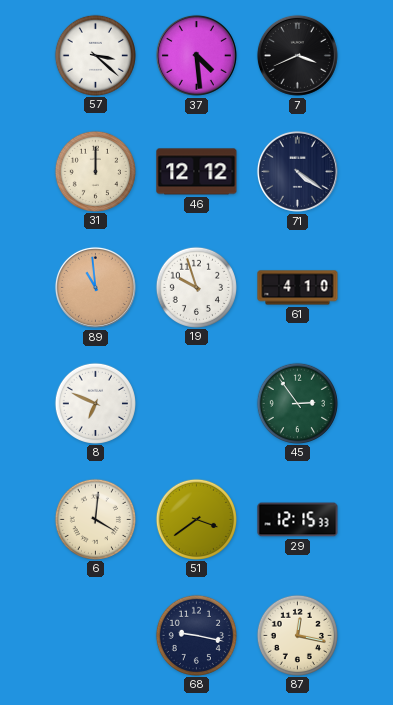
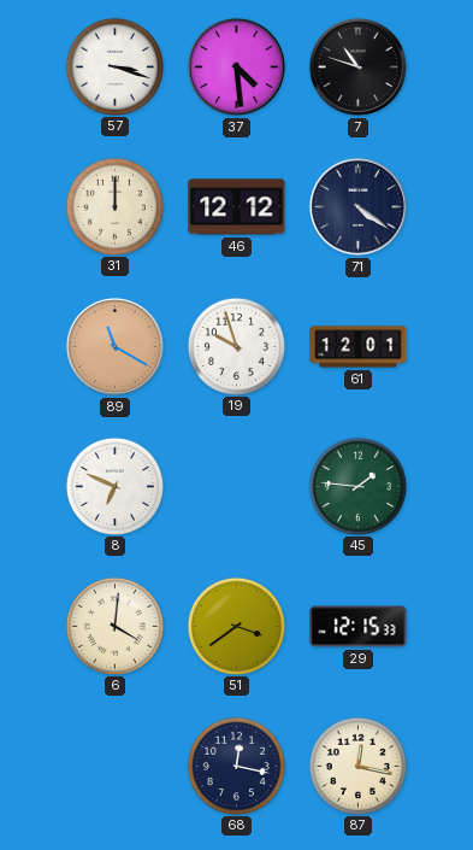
57: 3:22 -> 3:18 (114, 66)
7: 3:41 -> 10:48 (357, 66)
89: 10:59 -> 11:20 (114, 346)
61: 4:10 -> 12:01 (359, 347)
45: 2:54 -> 1:46 (357, 486)
68: 9:17 -> 12:17 (236, 766)
